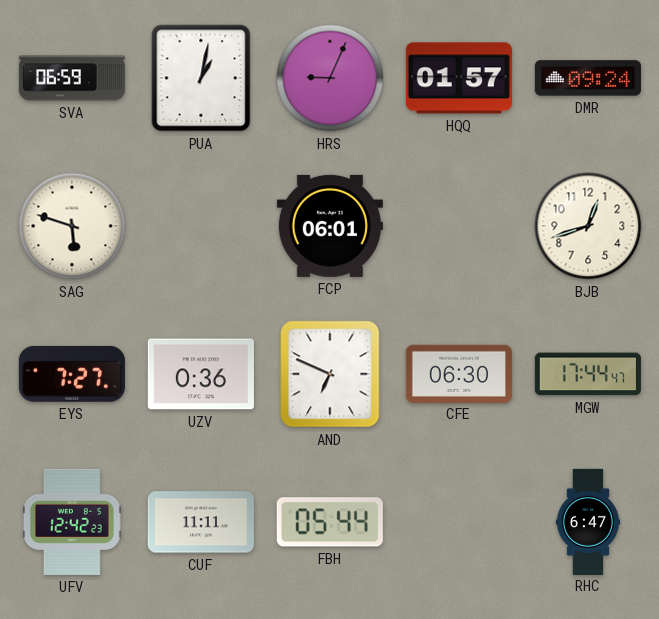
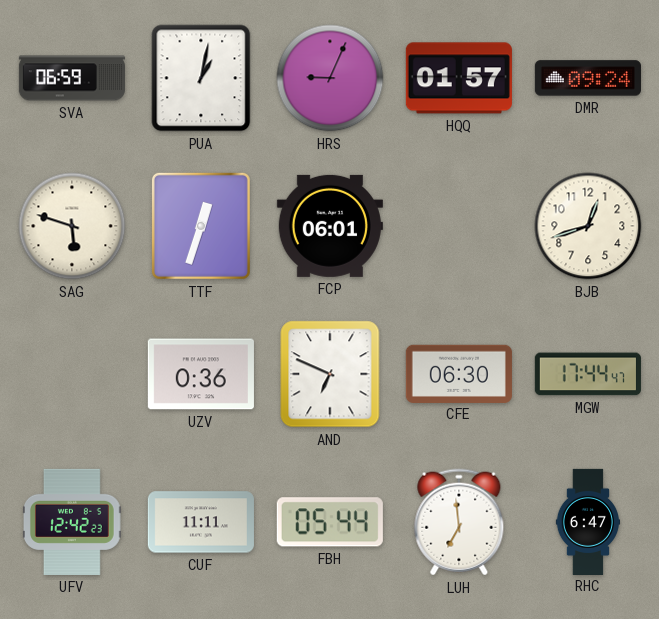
TTF: none -> 12:33 (201, 226)
EYS: 7:27 -> none (72, 374)
LUH: none -> 6:59 (459, 522)
